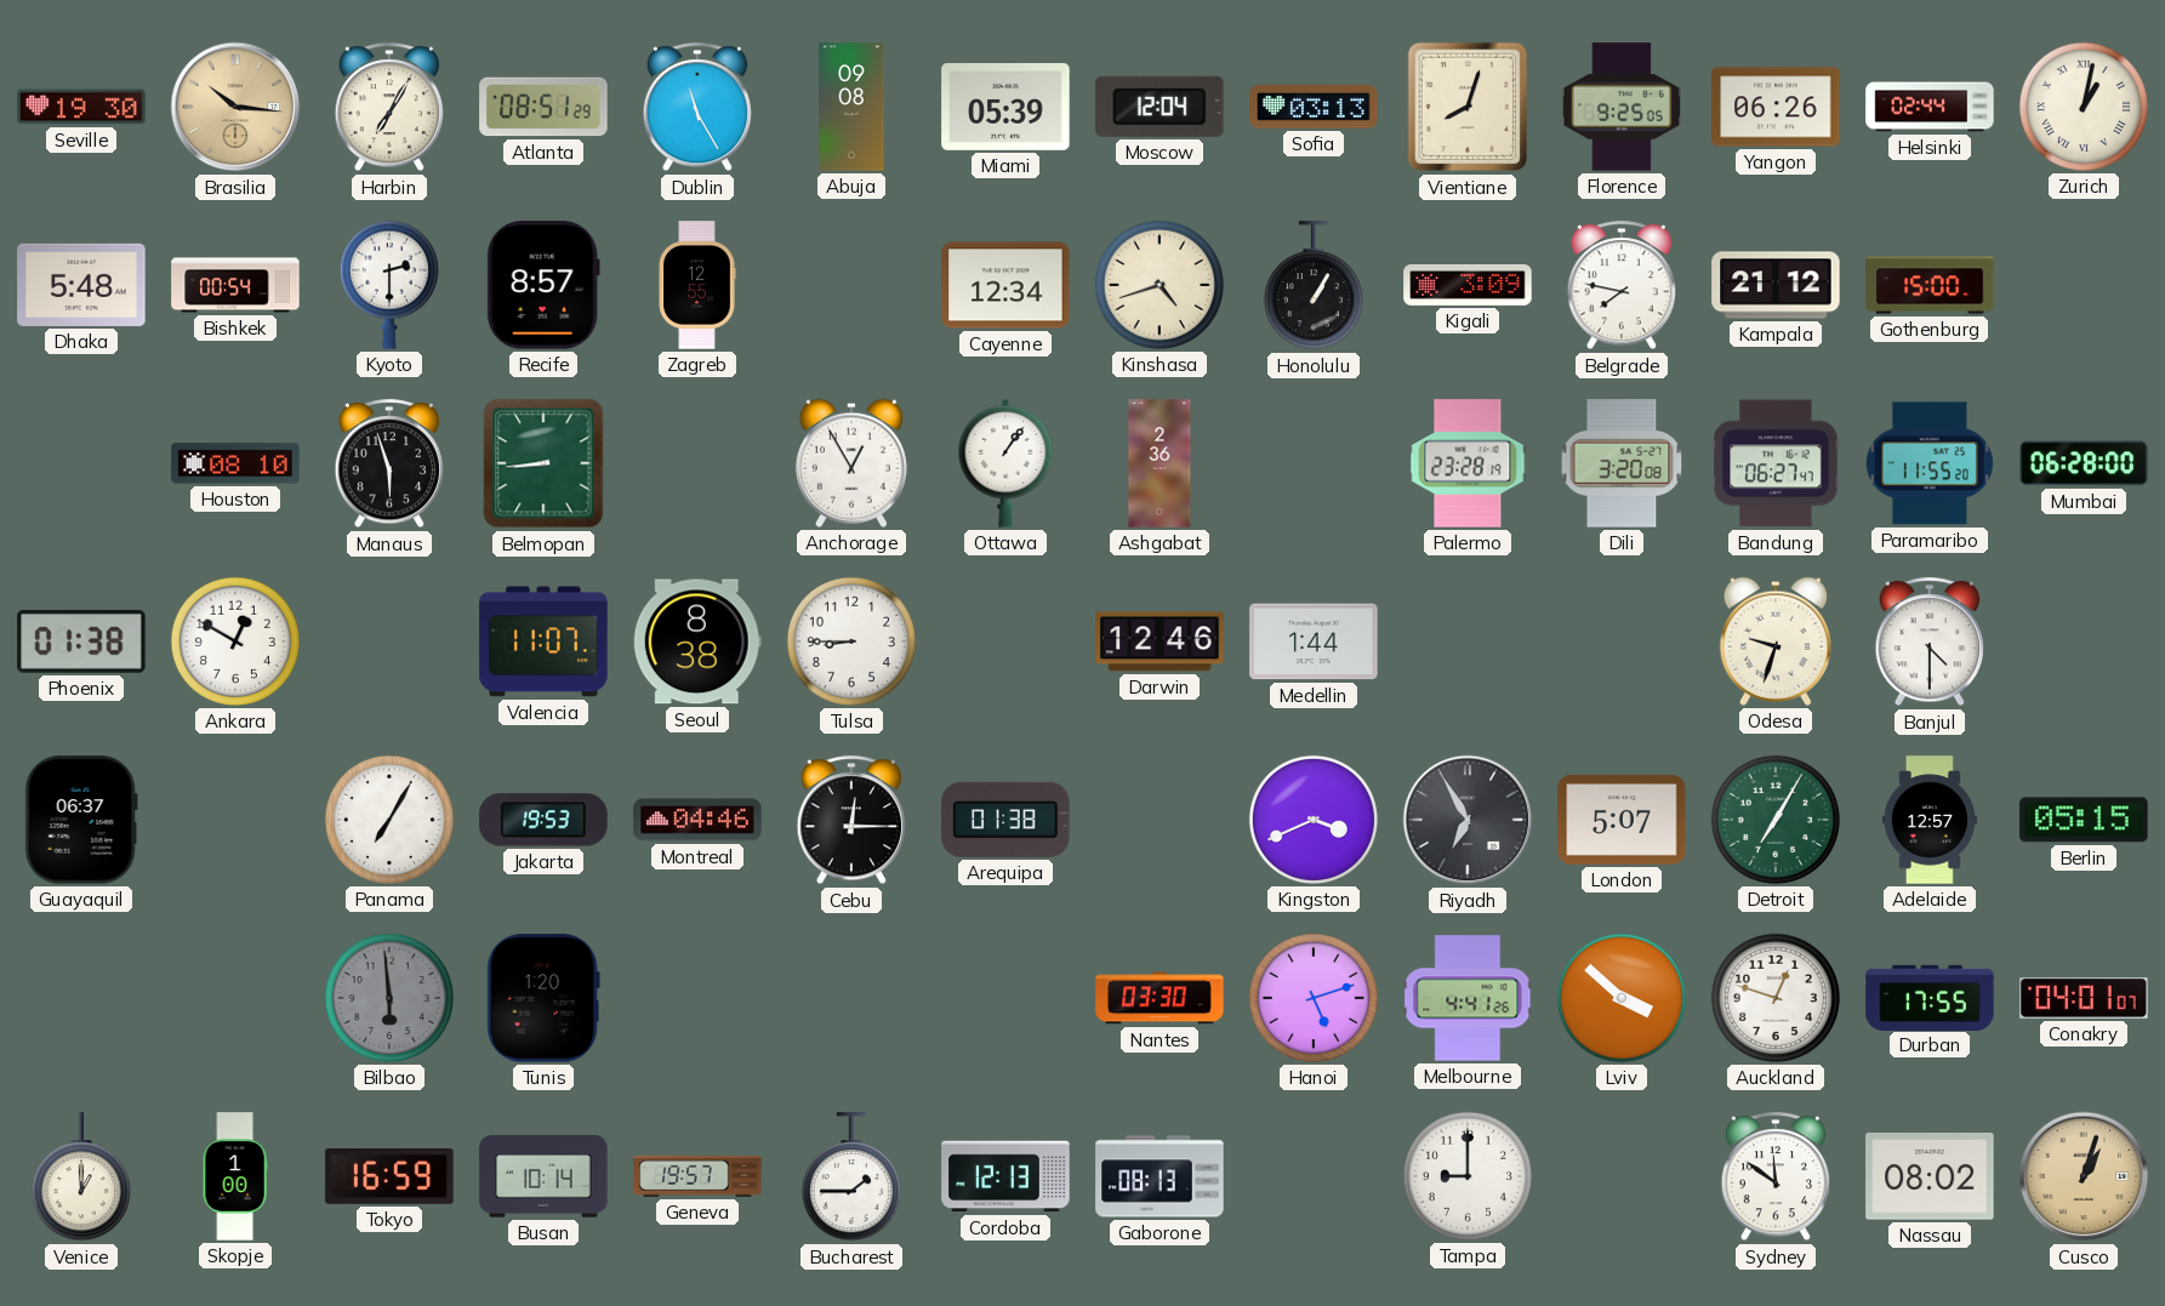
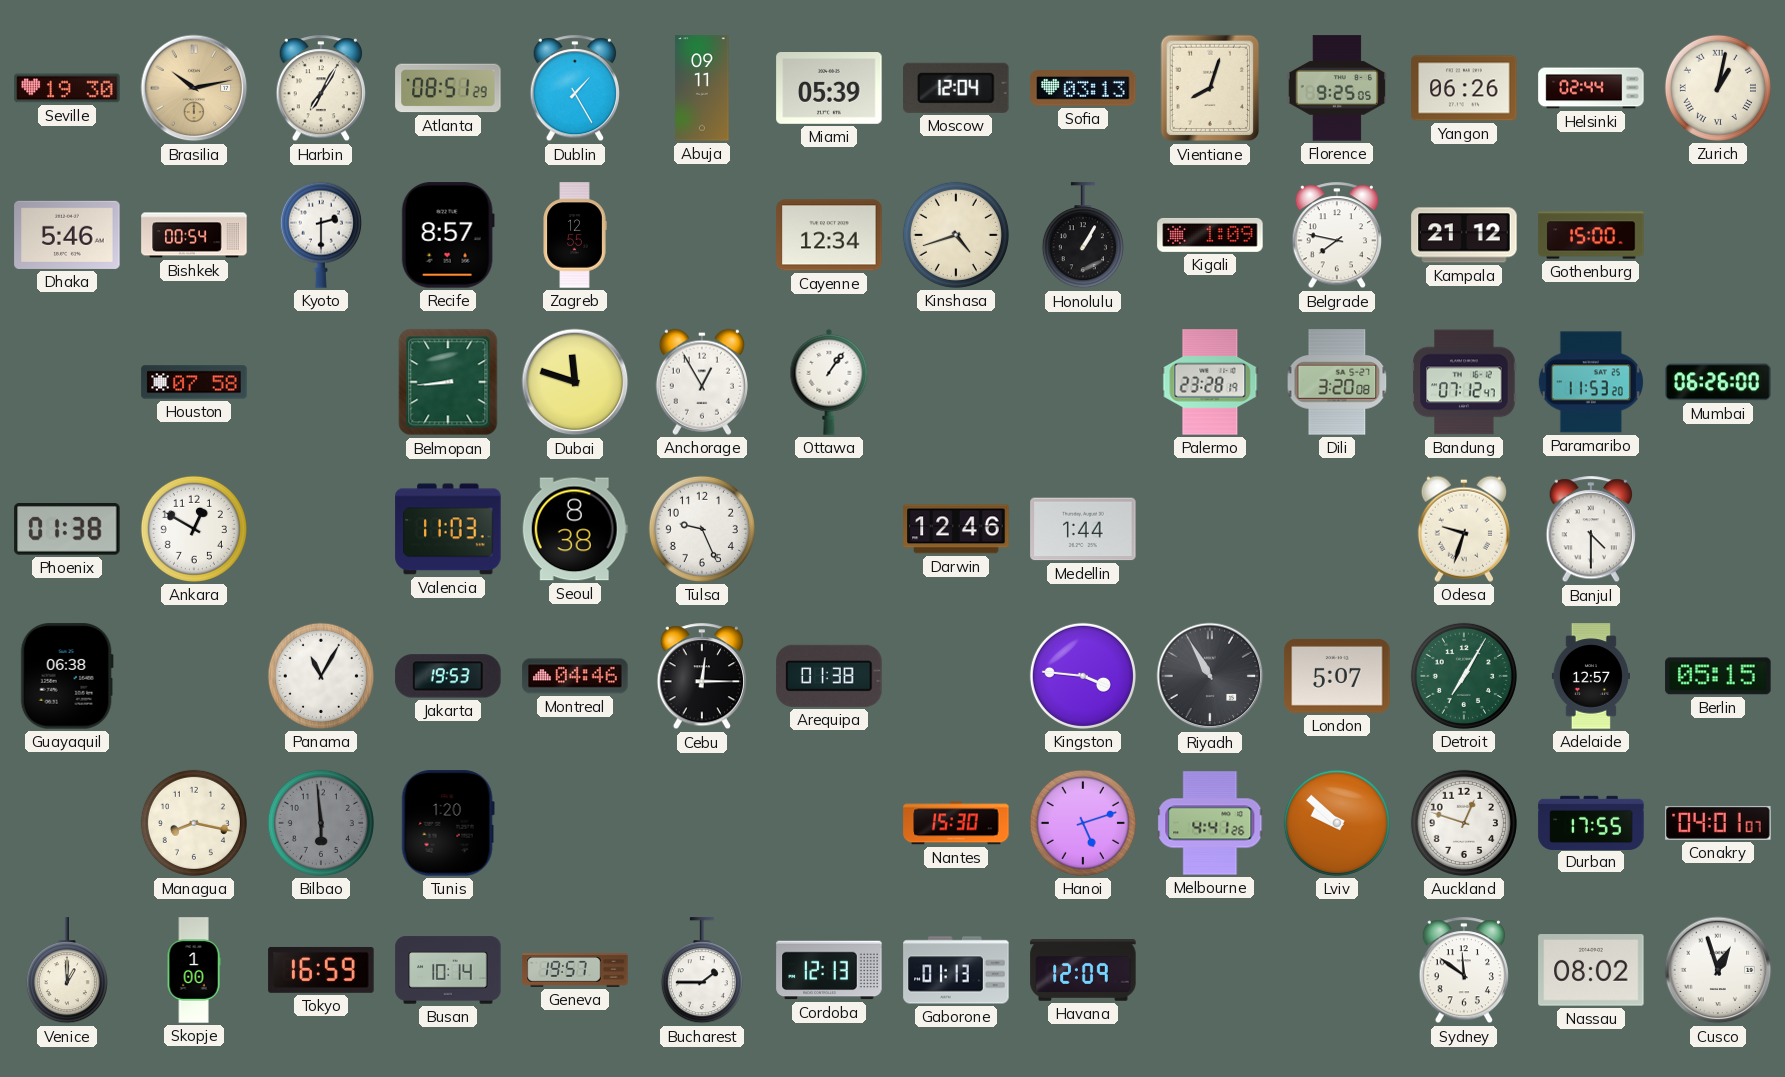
Brasilia: 10:16 -> 10:13 (194, 88)
Dublin: 11:25 -> 1:25 (575, 89)
Abuja: 09:08 -> 09:11 (702, 88)
Dhaka: 5:48 -> 5:46 (67, 235)
Kigali: 3:09 -> 1:09 (1210, 235)
Houston: 08:10 -> 07:58 (194, 382)
Manaus: 5:57 -> none (389, 464)
Dubai: none -> 11:48 (575, 382)
Ashgabat: 2:36 -> none (1160, 463)
Bandung: 06:27 -> 07:12 (1464, 382)
Paramaribo: 11:55 -> 11:53 (1591, 382)
Mumbai: 06:28 -> 06:26 (1718, 382)
Valencia: 11:07 -> 11:03 (448, 529)
Tulsa: 8:45 -> 9:26 (702, 529)
Guayaquil: 06:37 -> 06:38 (67, 676)
Panama: 7:05 -> 11:05 (321, 676)
Kingston: 3:41 -> 3:46 (1083, 676)
Riyadh: 6:55 -> 10:55 (1210, 676)
Managua: none -> 8:17 (194, 823)
Nantes: 03:30 -> 15:30 (956, 823)
Lviv: 3:52 -> 9:52 (1337, 823)
Gaborone: 08:13 -> 01:13 (956, 970)
Havana: none -> 12:09 (1083, 970)
Tampa: 9:00 -> none (1468, 1176)
Cusco: 1:03 -> 12:57 (1718, 970)
Cusco dial: champagne -> white (1718, 970)
